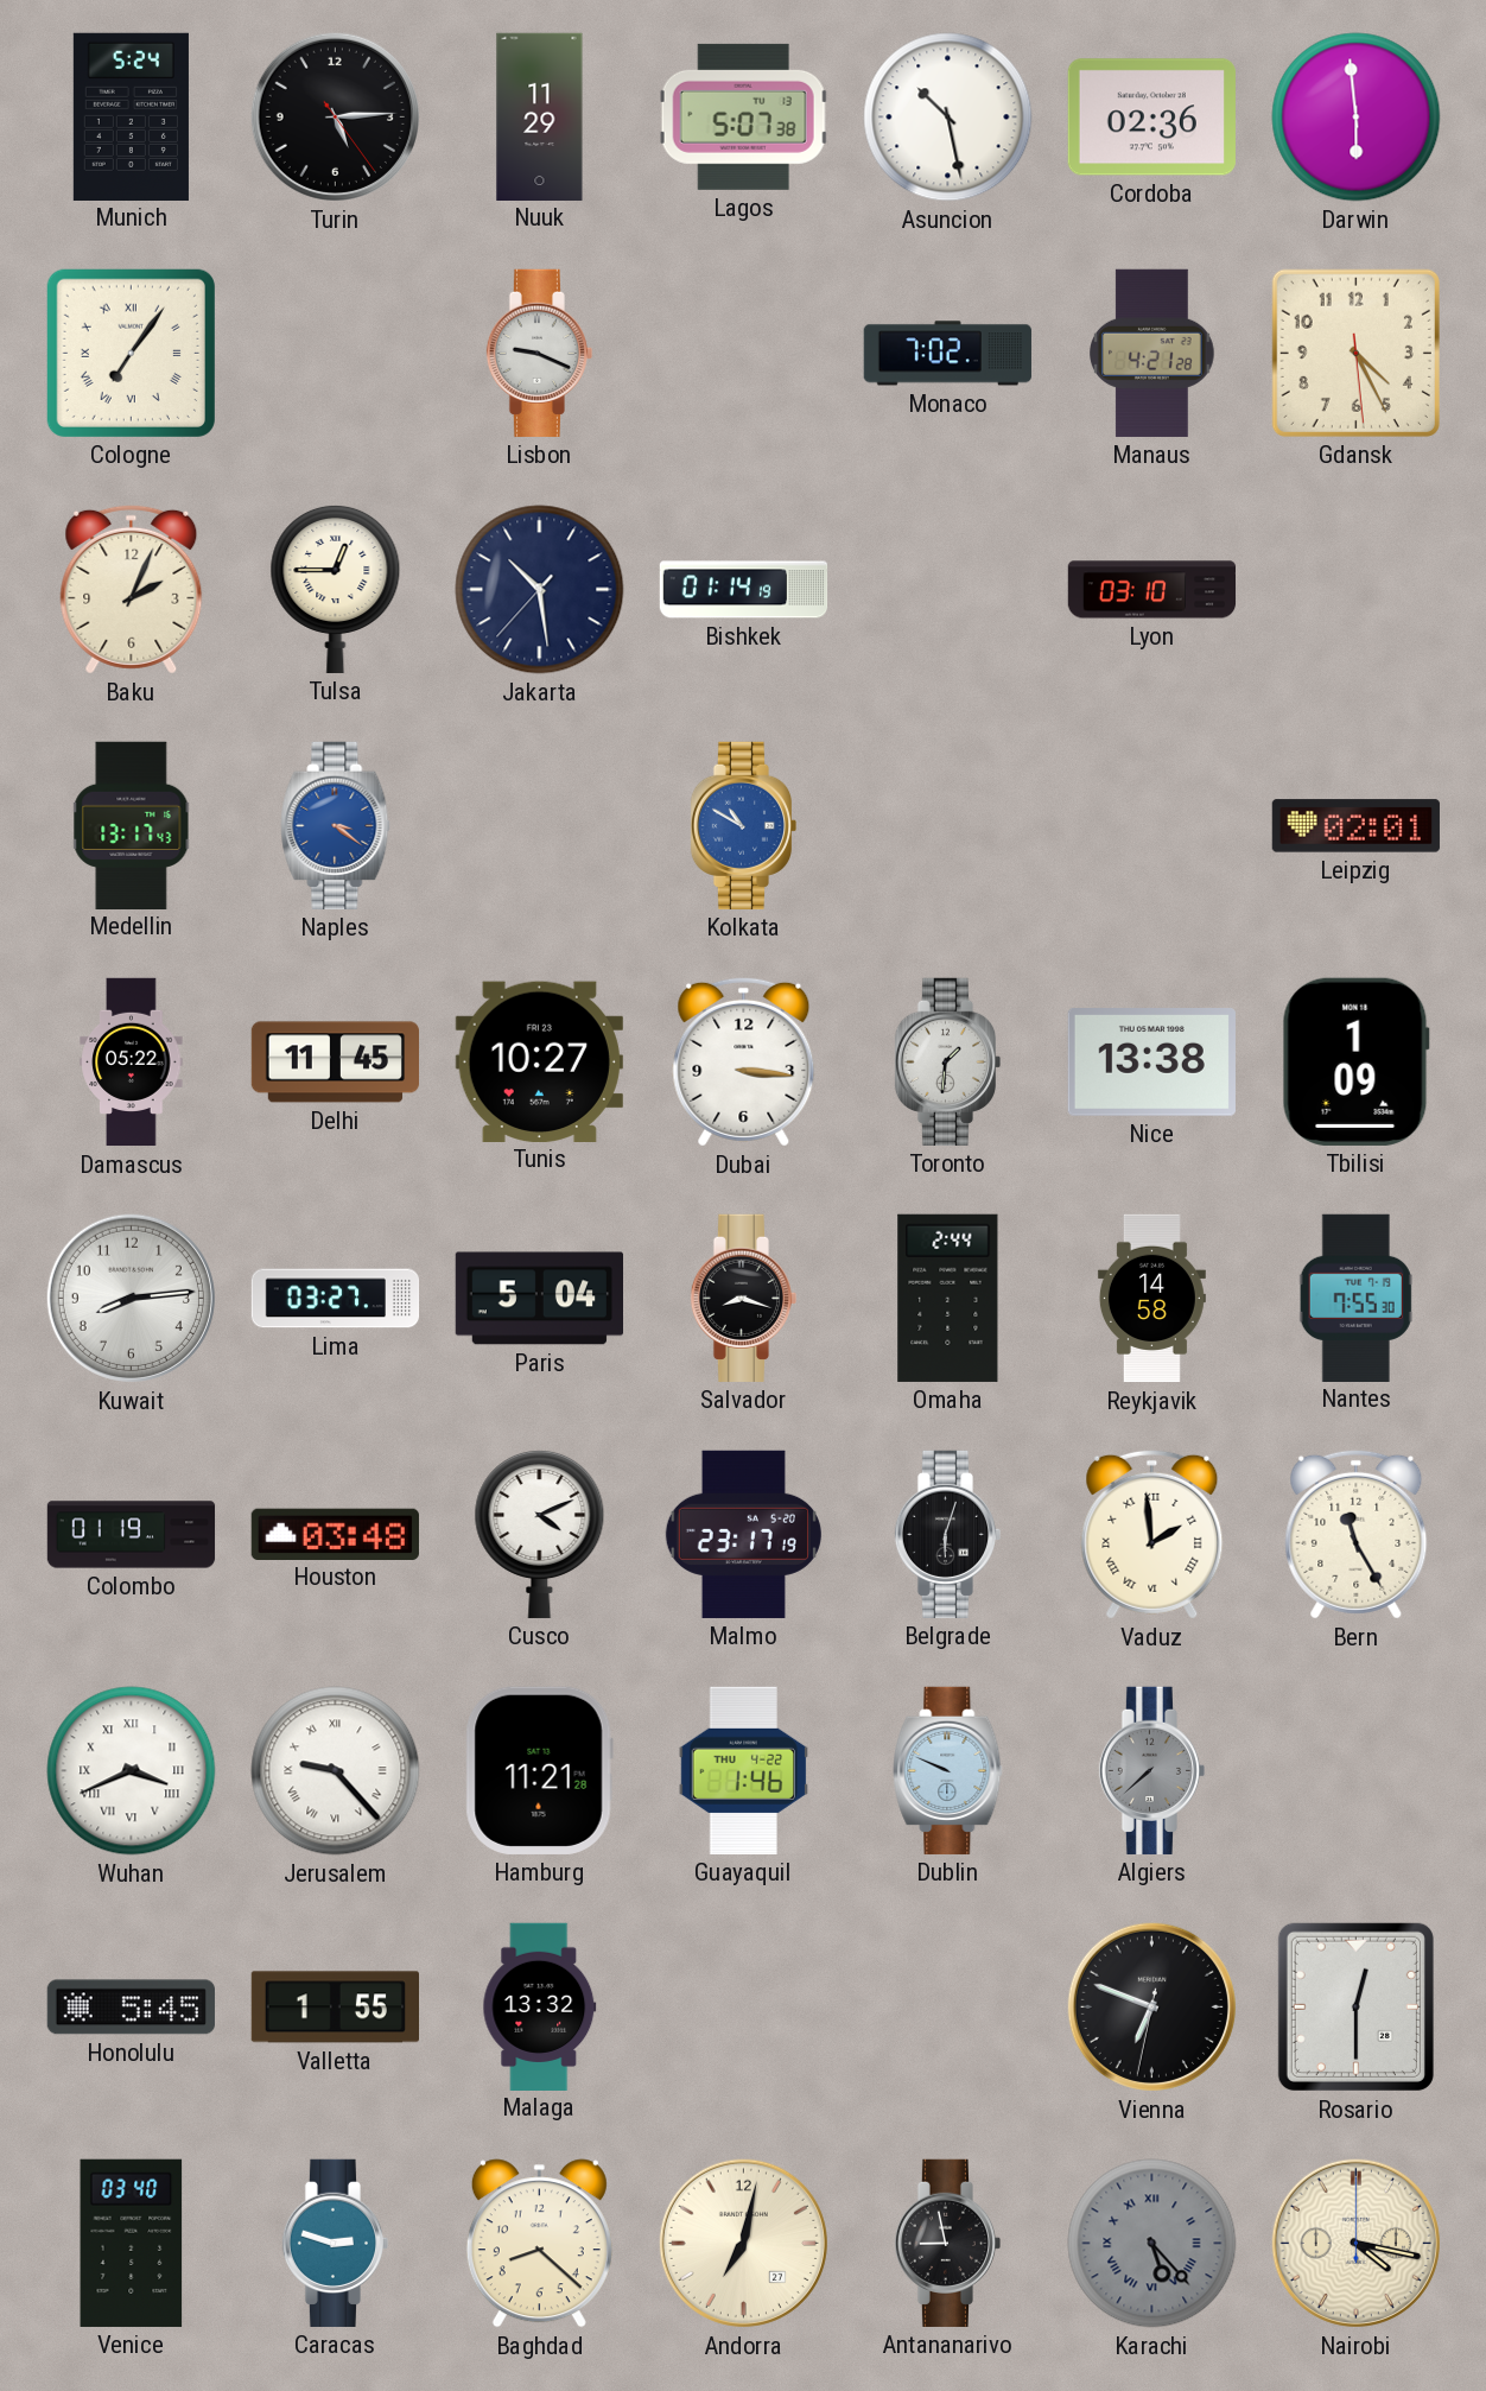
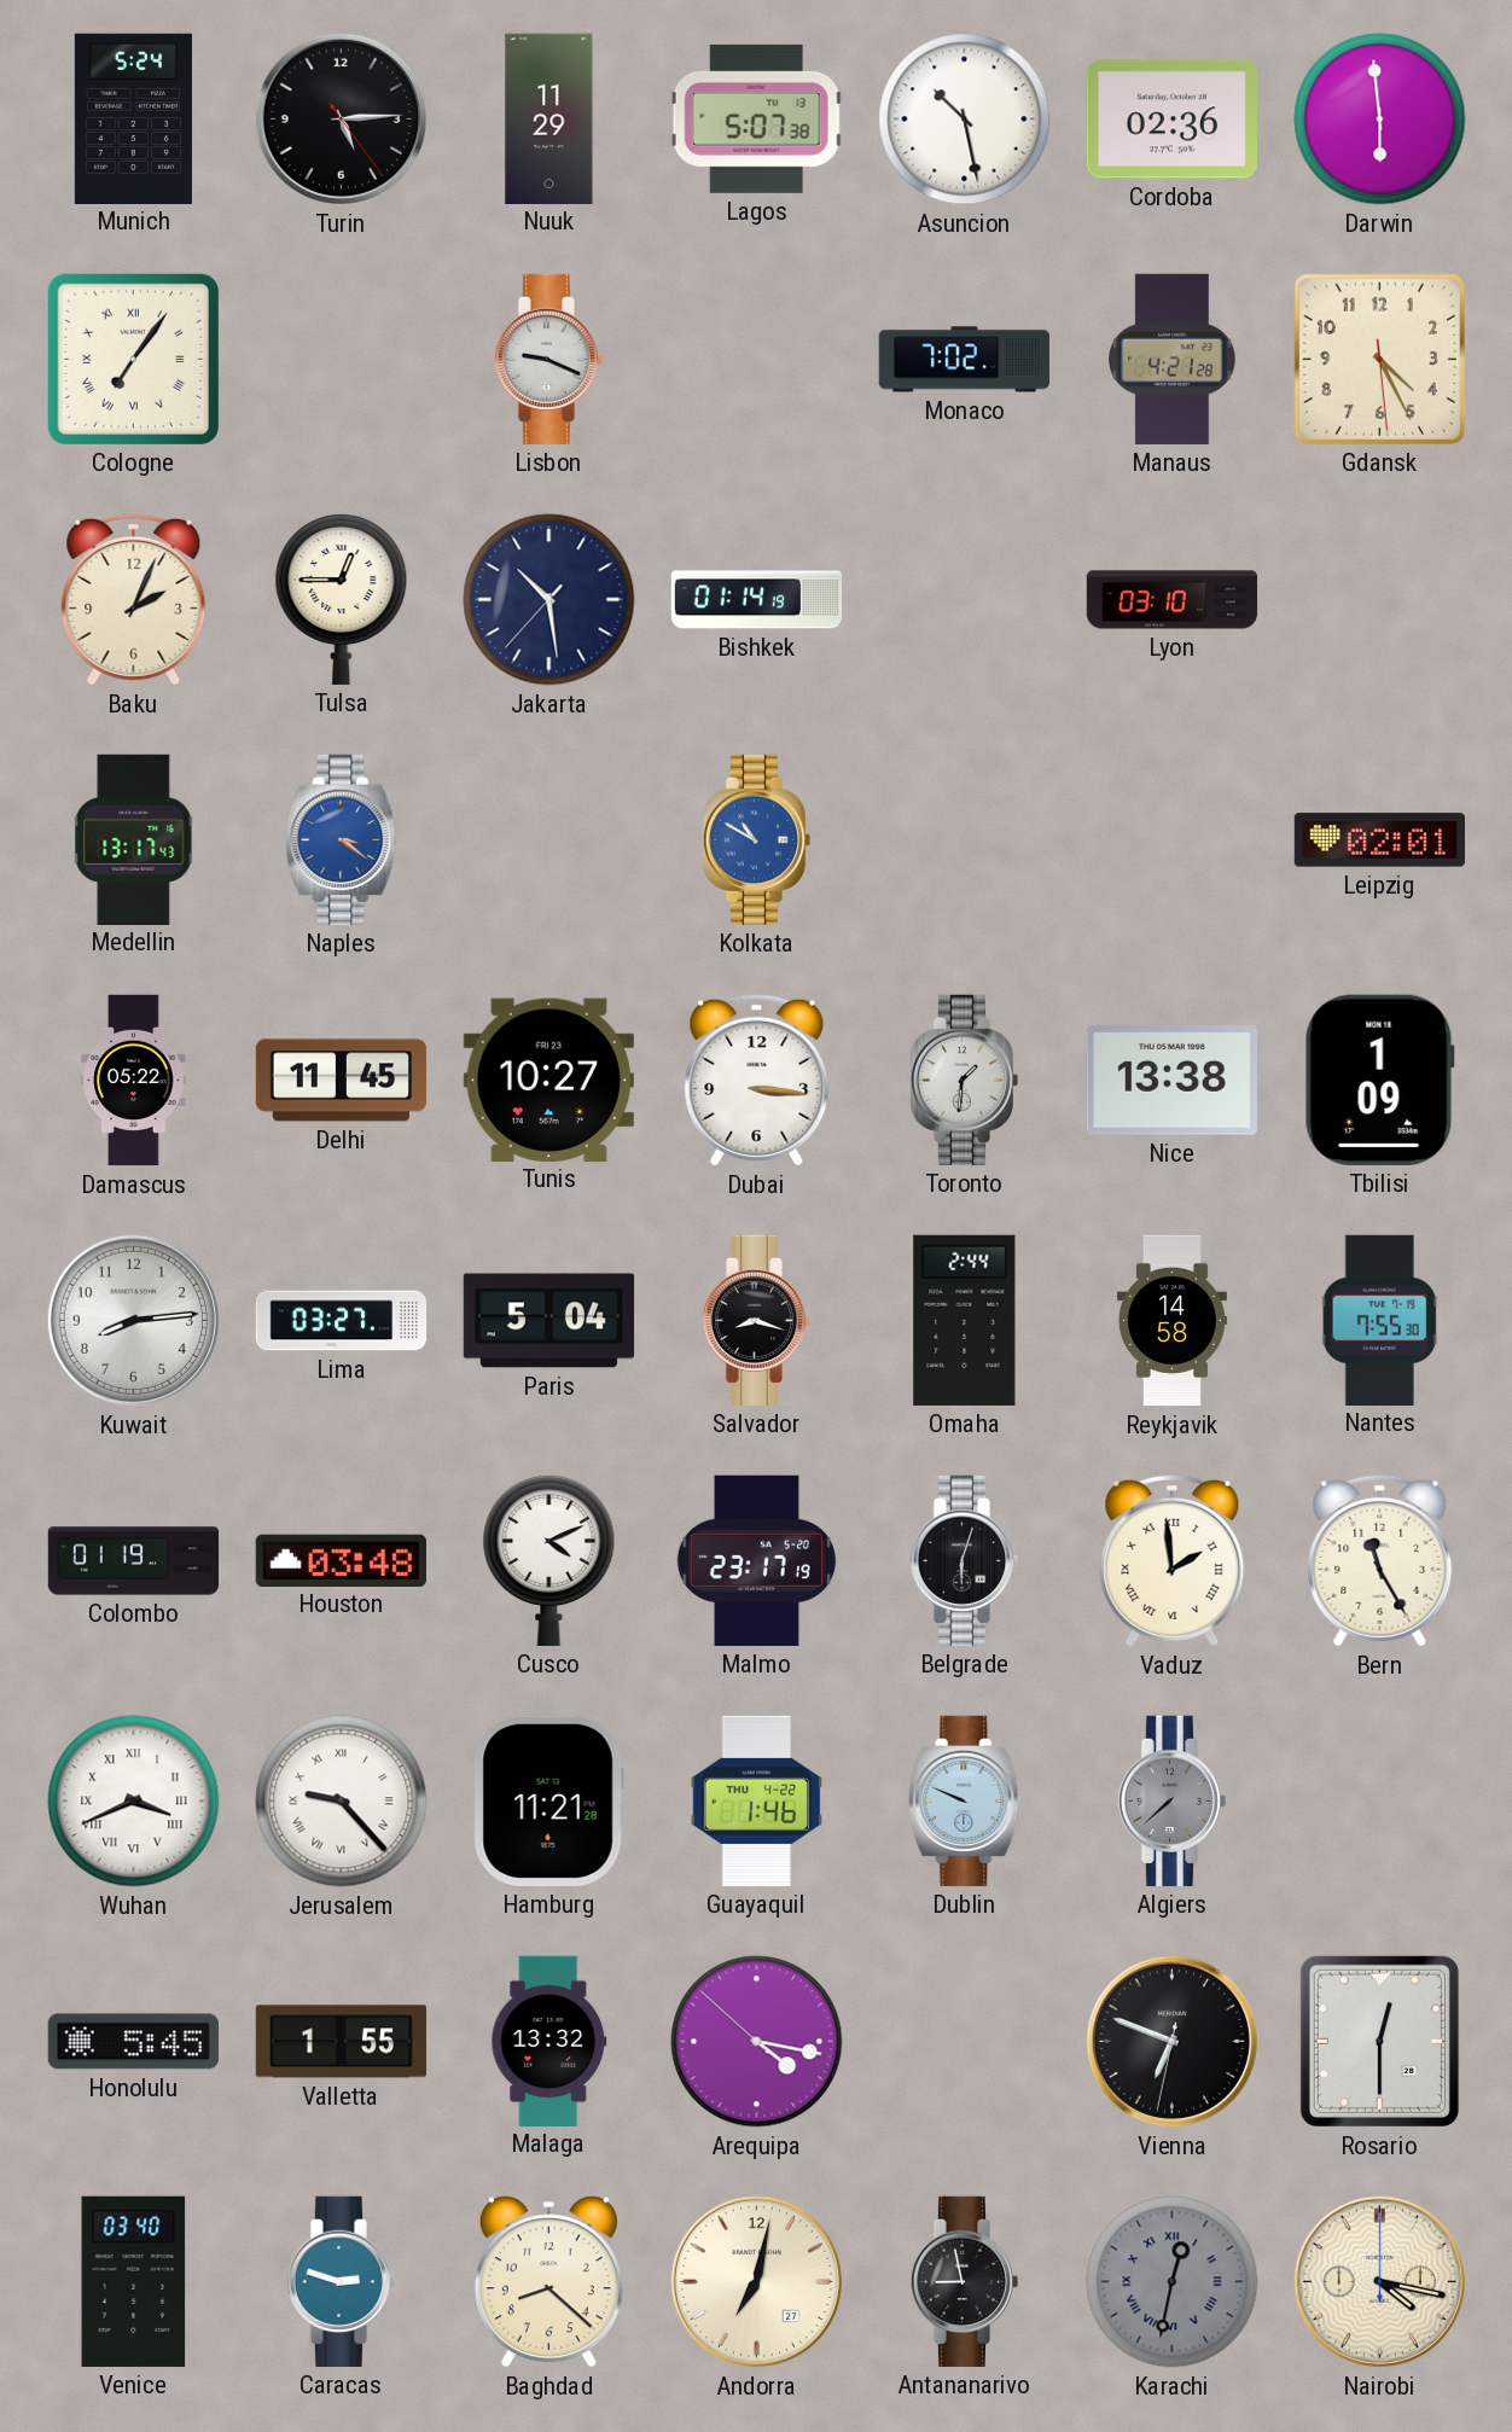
Arequipa: none -> 4:16 (757, 2042)
Karachi: 5:23 -> 12:32 (1173, 2282)
